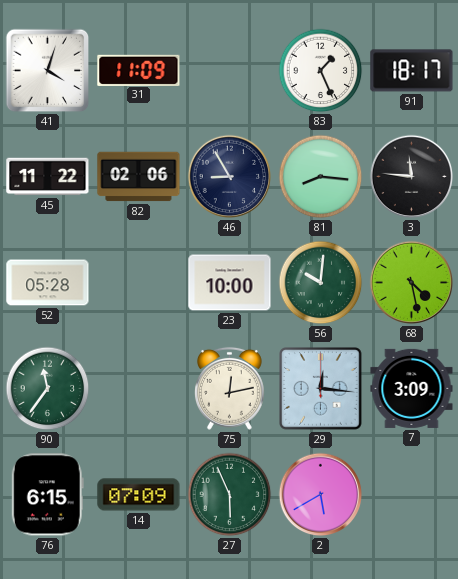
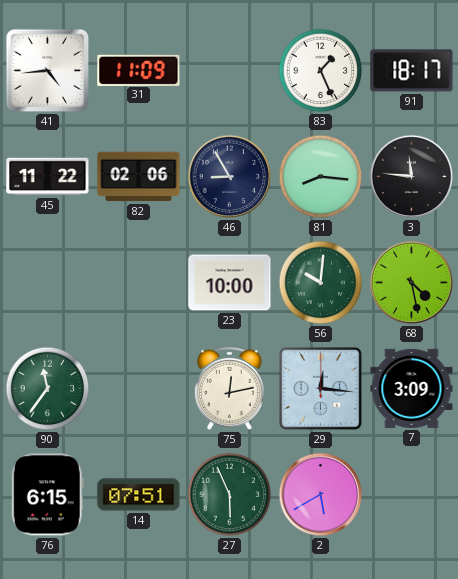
41: 4:03 -> 4:44 (48, 71)
52: 05:28 -> none (48, 283)
14: 07:09 -> 07:51 (139, 495)
